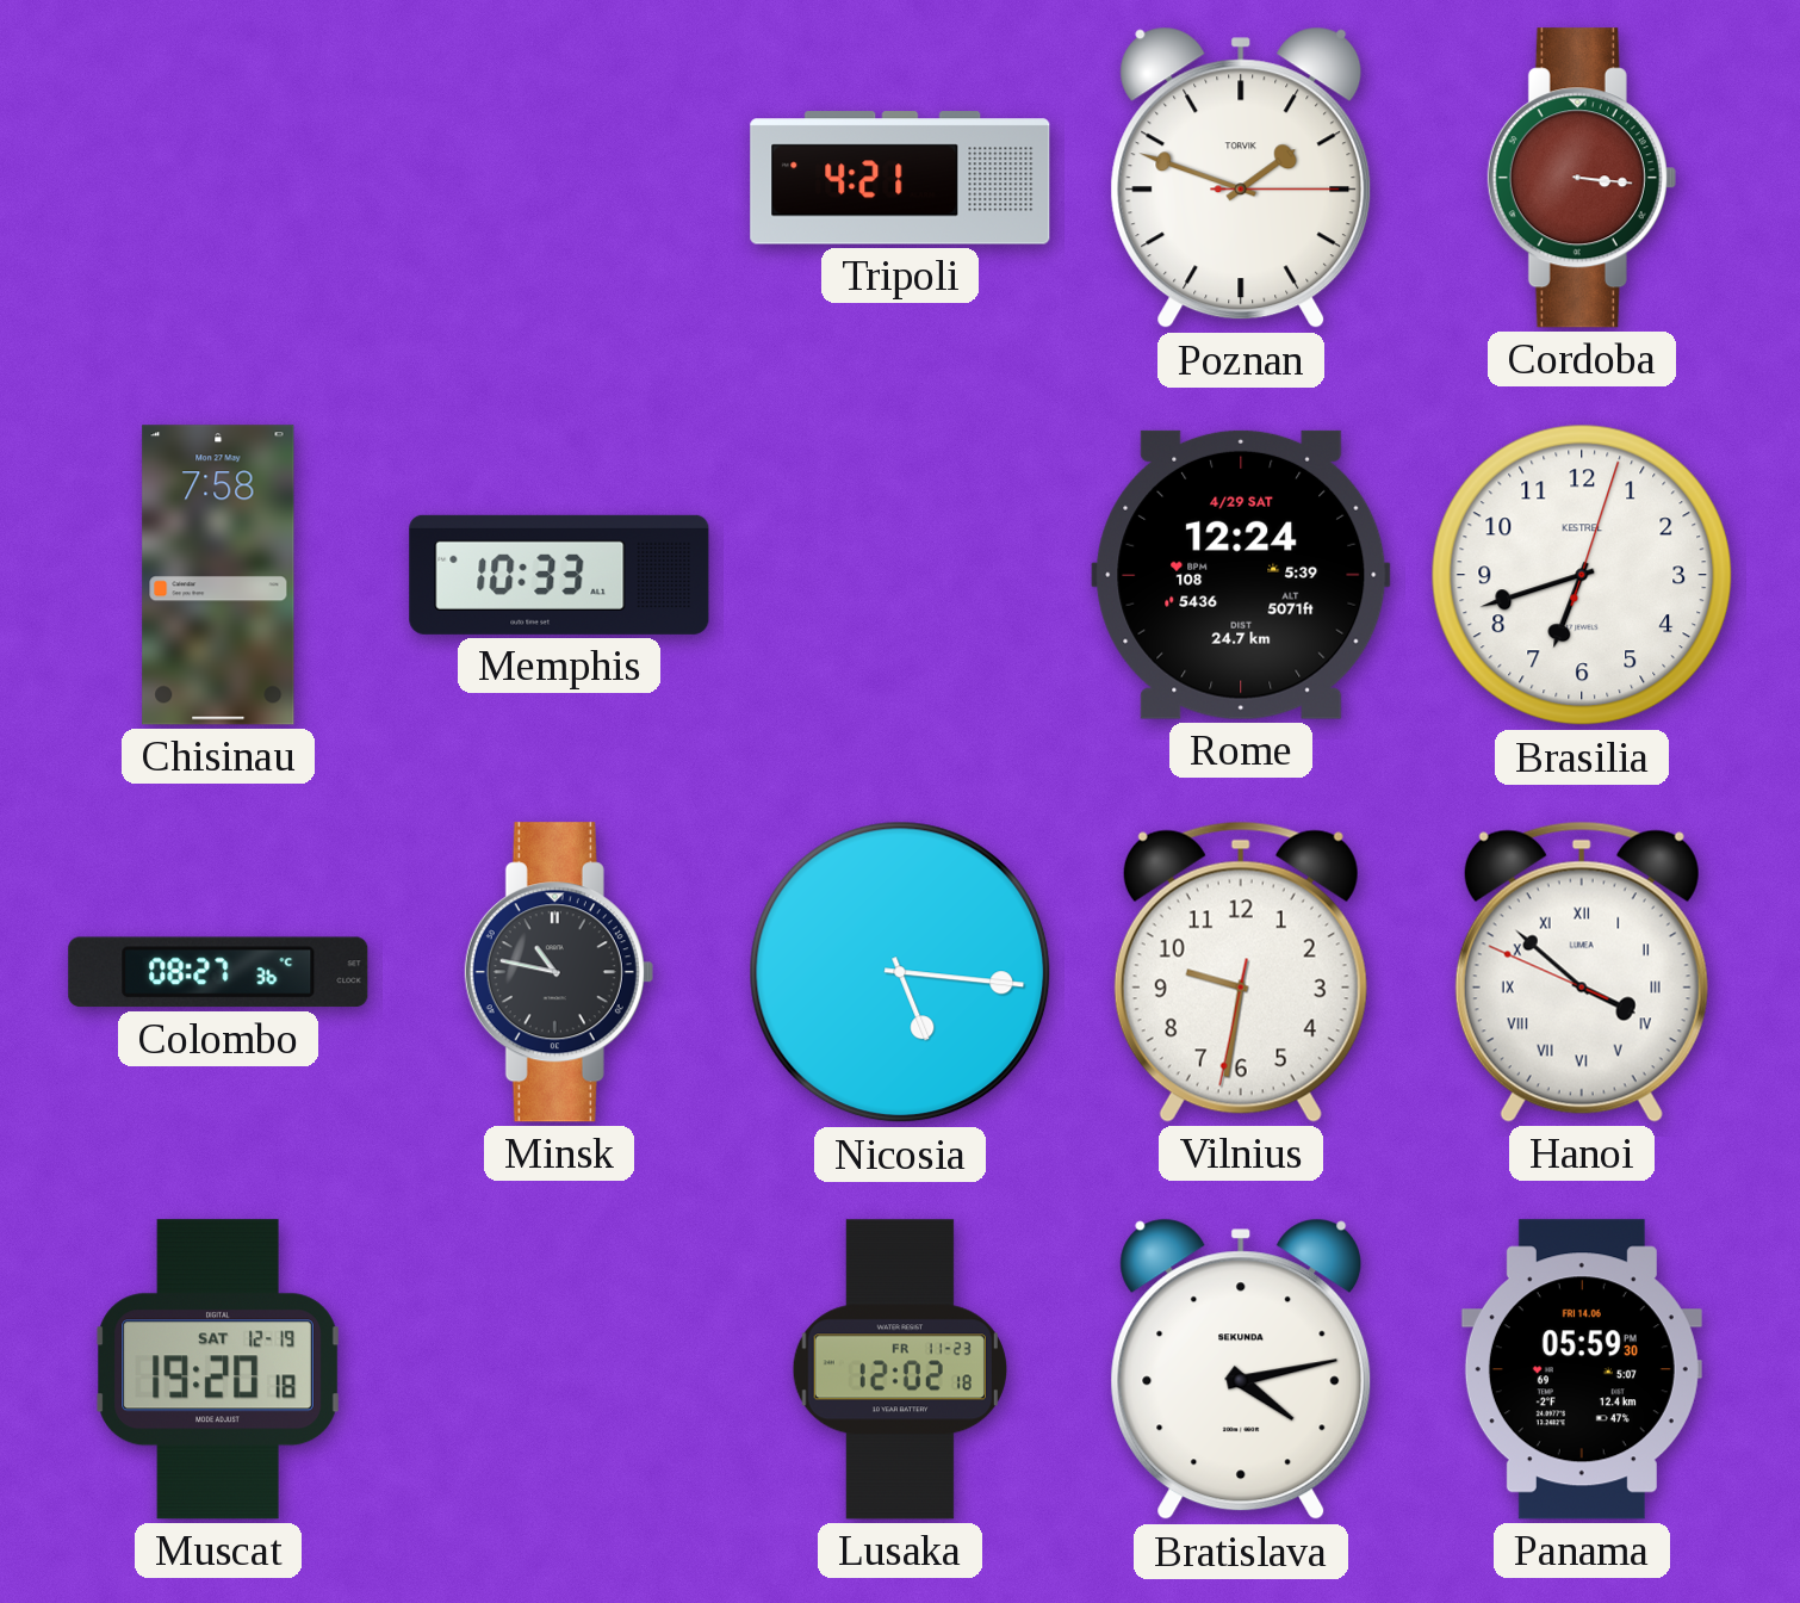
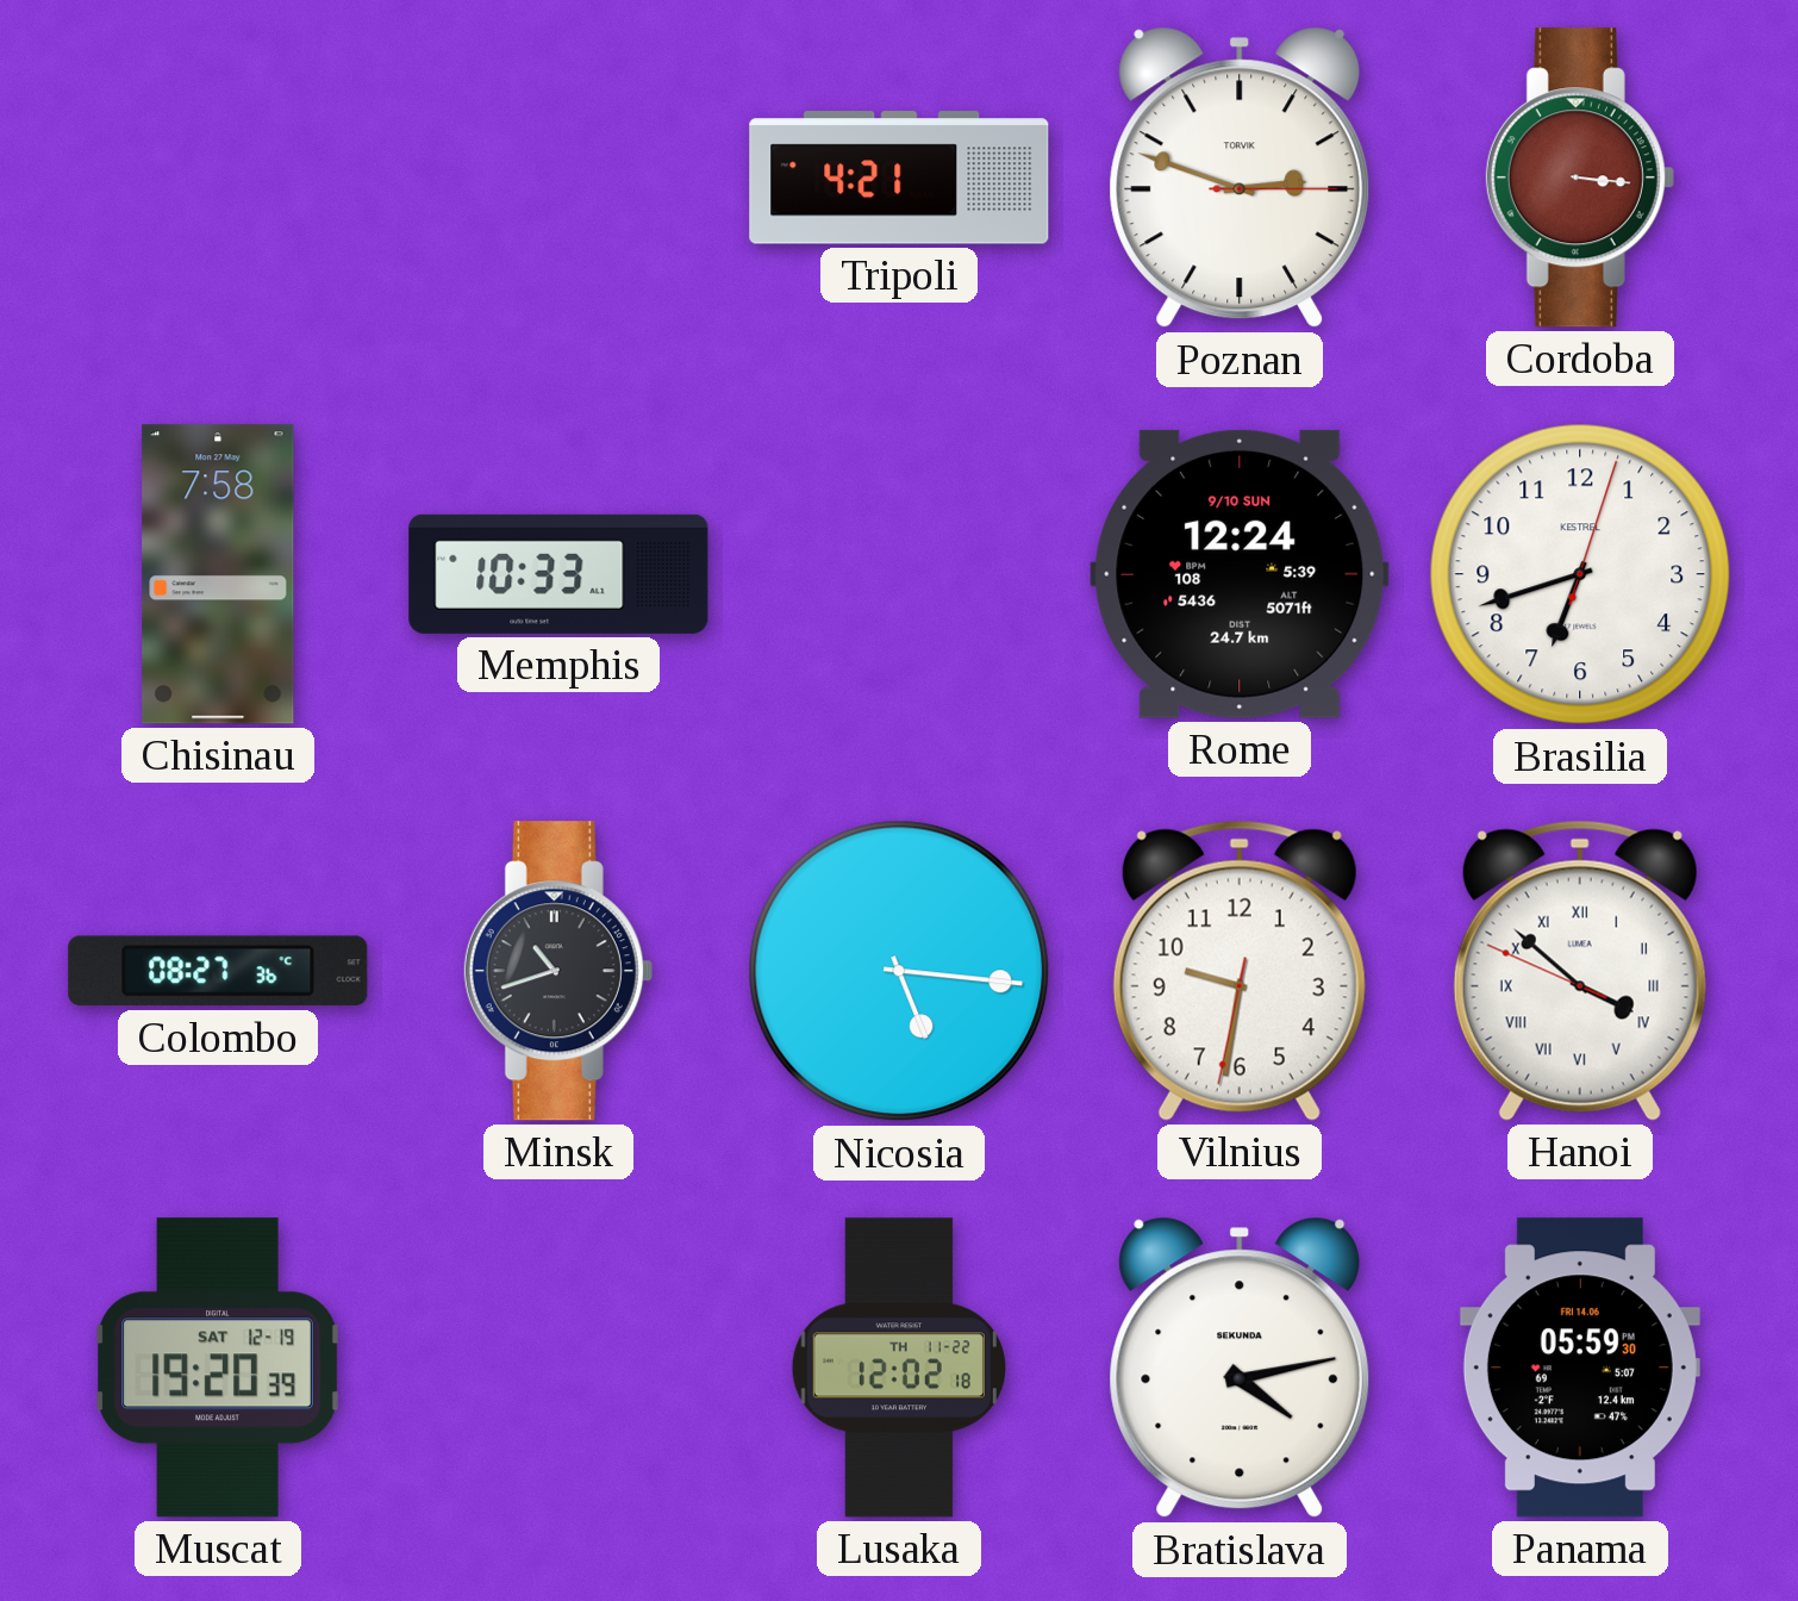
Poznan: 1:48 -> 2:48 (1240, 177)
Rome date: 4/29 SAT -> 9/10 SUN (1240, 574)
Minsk: 10:47 -> 10:42 (558, 971)
Muscat: 19:20:18 -> 19:20:39 (218, 1368)
Lusaka date: FR 11-23 -> TH 11-22 (899, 1368)
